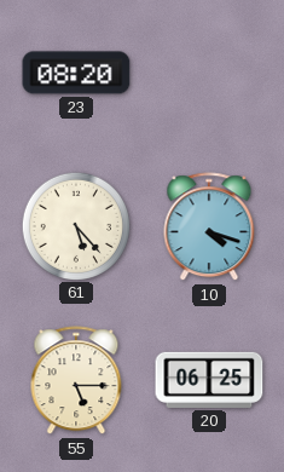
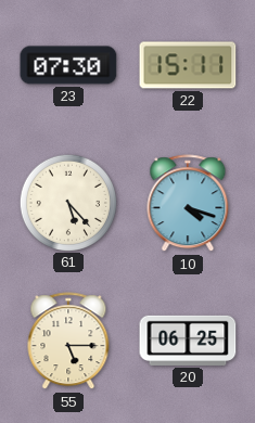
23: 08:20 -> 07:30 (68, 65)
22: none -> 15:11 (188, 65)
